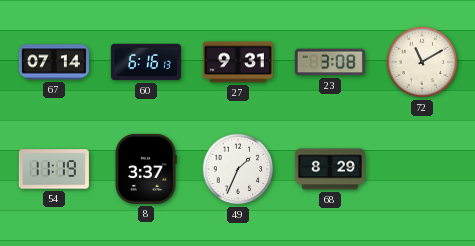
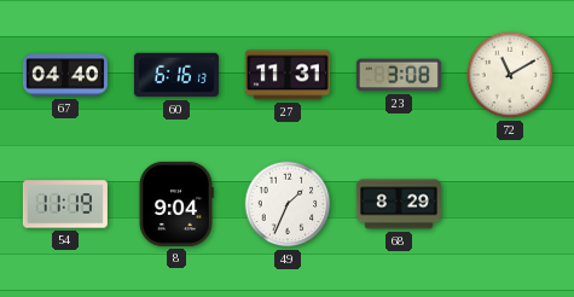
67: 07:14 -> 04:40 (65, 75)
27: 9:31 -> 11:31 (288, 75)
8: 3:37 -> 9:04 (176, 204)
